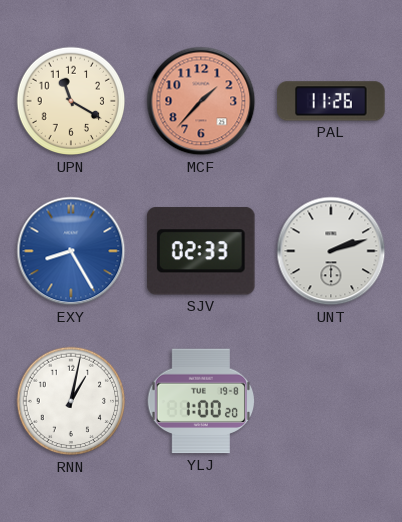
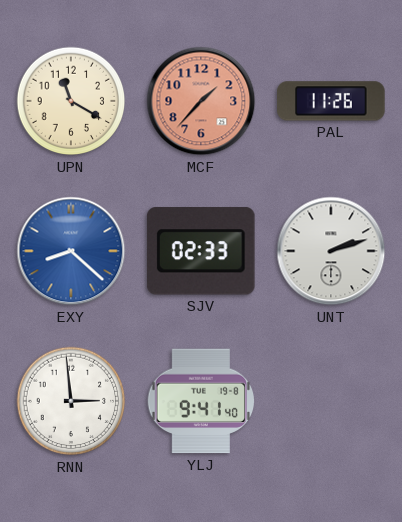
EXY: 8:25 -> 8:22 (71, 251)
RNN: 1:02 -> 2:59 (71, 401)
YLJ: 1:00 -> 9:41 (200, 401)
